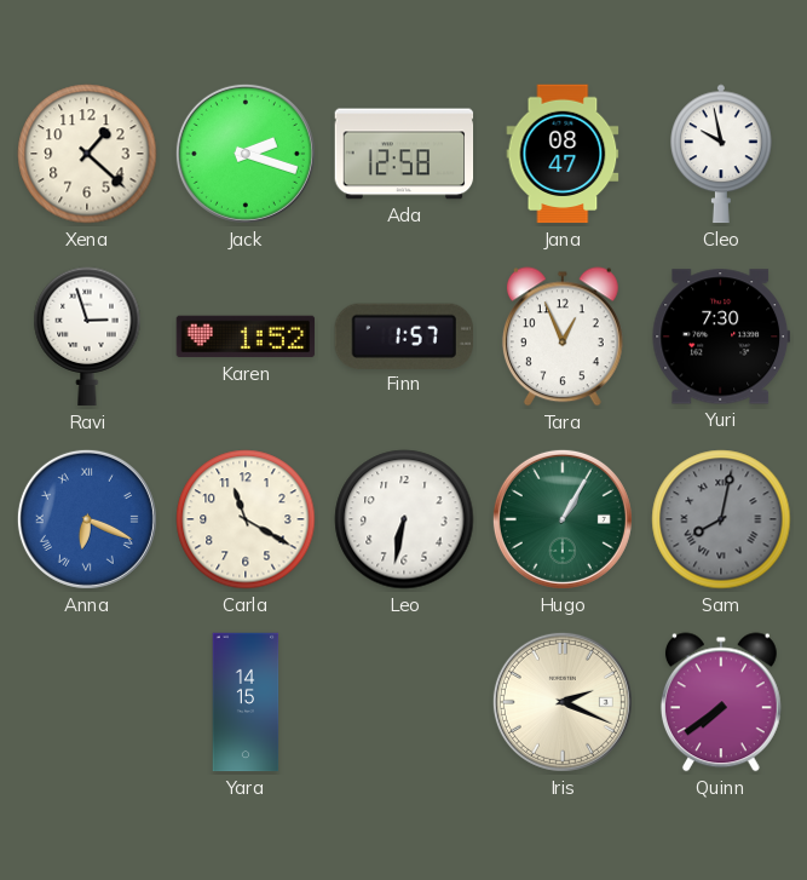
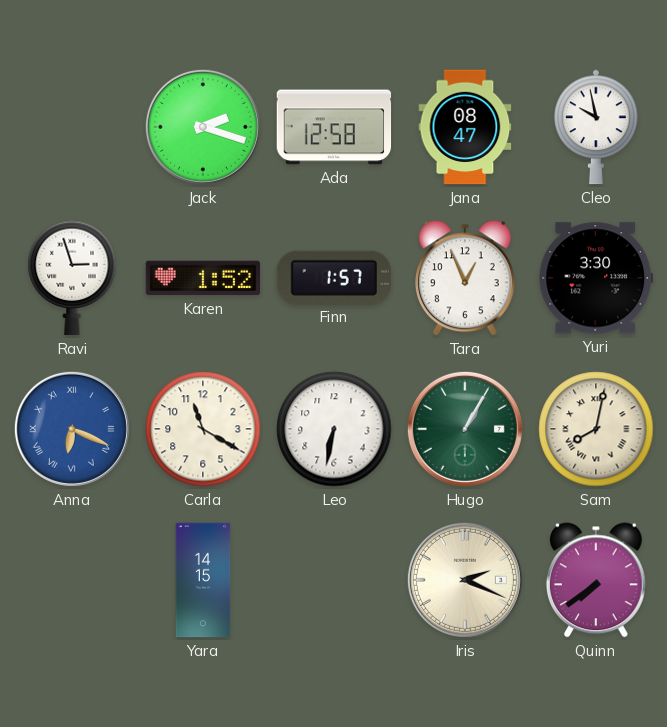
Xena: 1:22 -> none (87, 154)
Yuri: 7:30 -> 3:30 (596, 278)
Sam dial: grey -> cream (596, 429)
